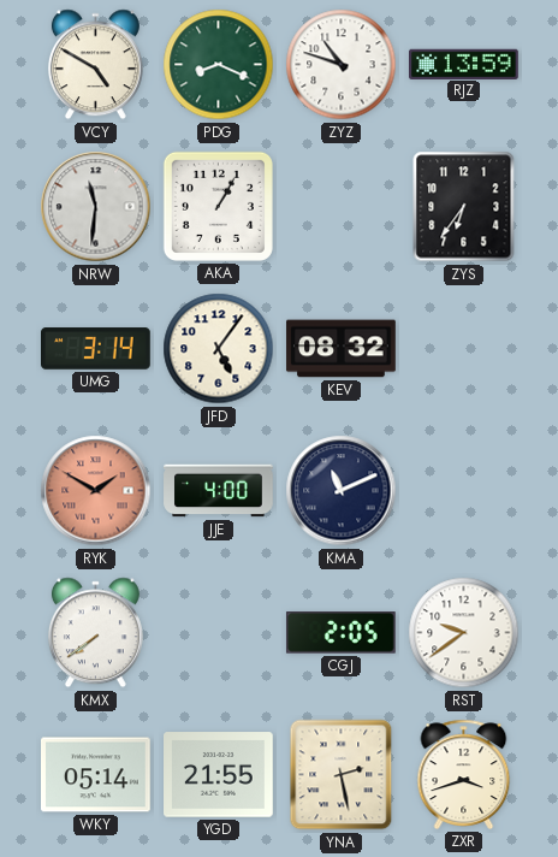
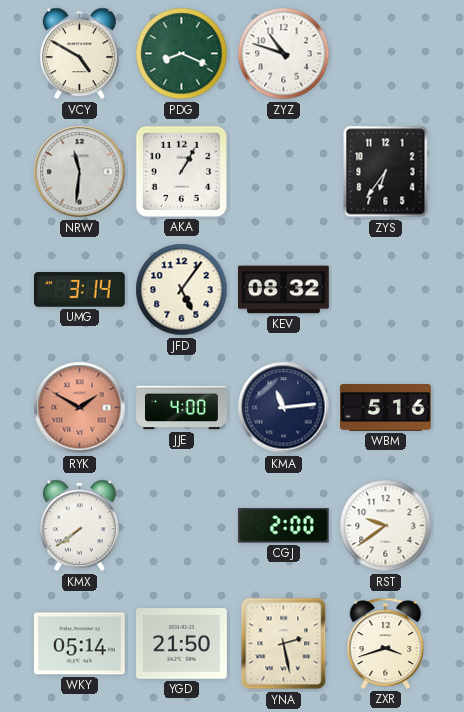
RJZ: 13:59 -> none (464, 64)
KMA: 11:11 -> 11:14 (284, 408)
WBM: none -> 5:16 (386, 408)
CGJ: 2:05 -> 2:00 (283, 526)
YGD: 21:55 -> 21:50 (182, 644)
